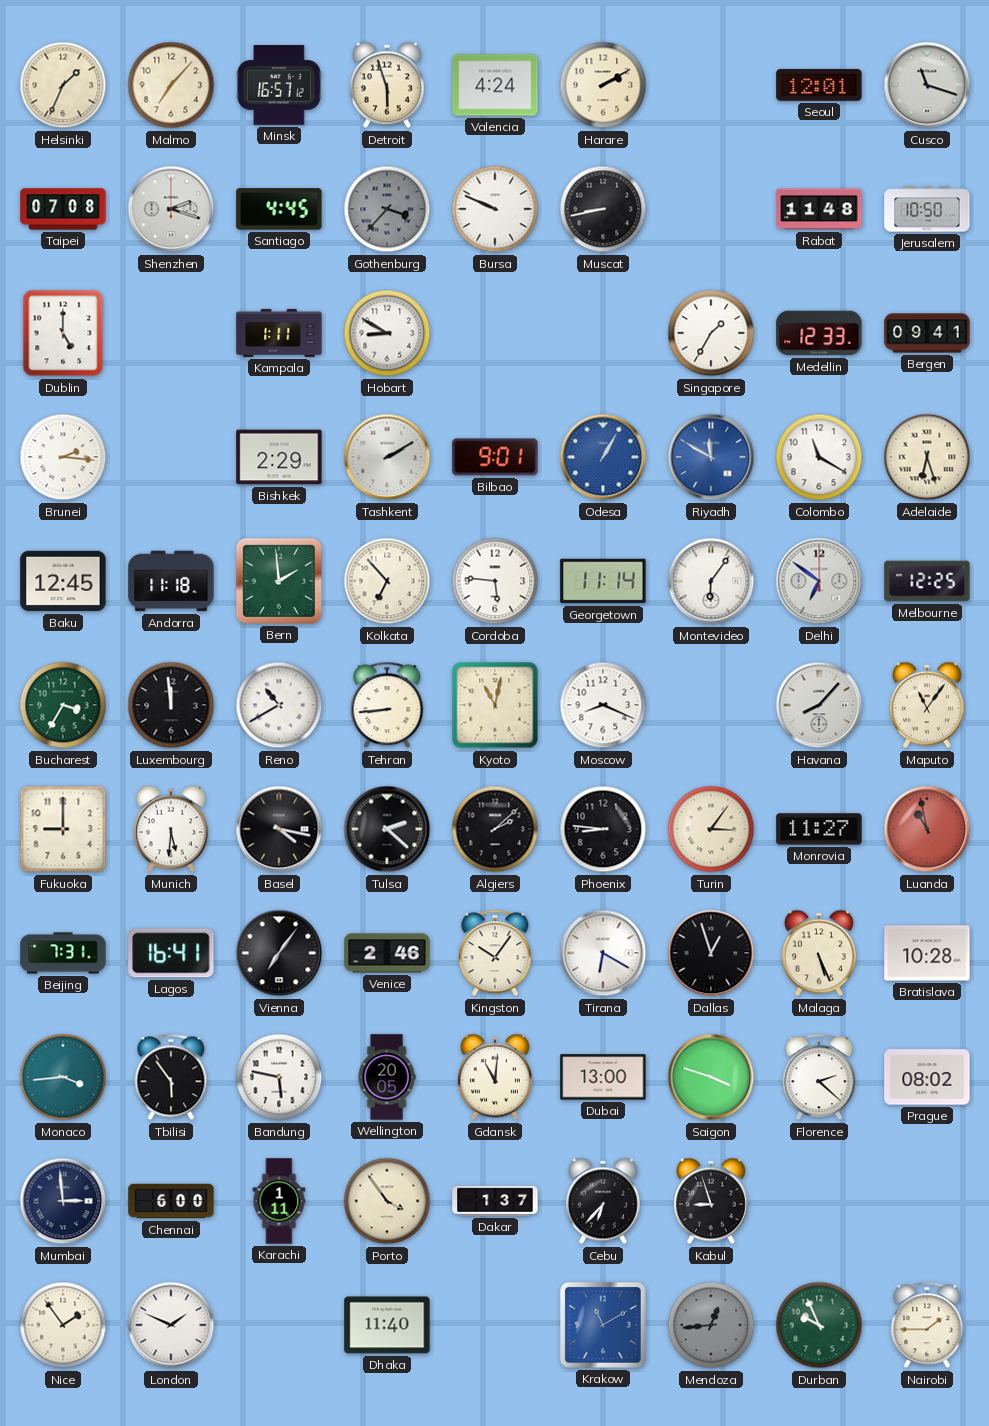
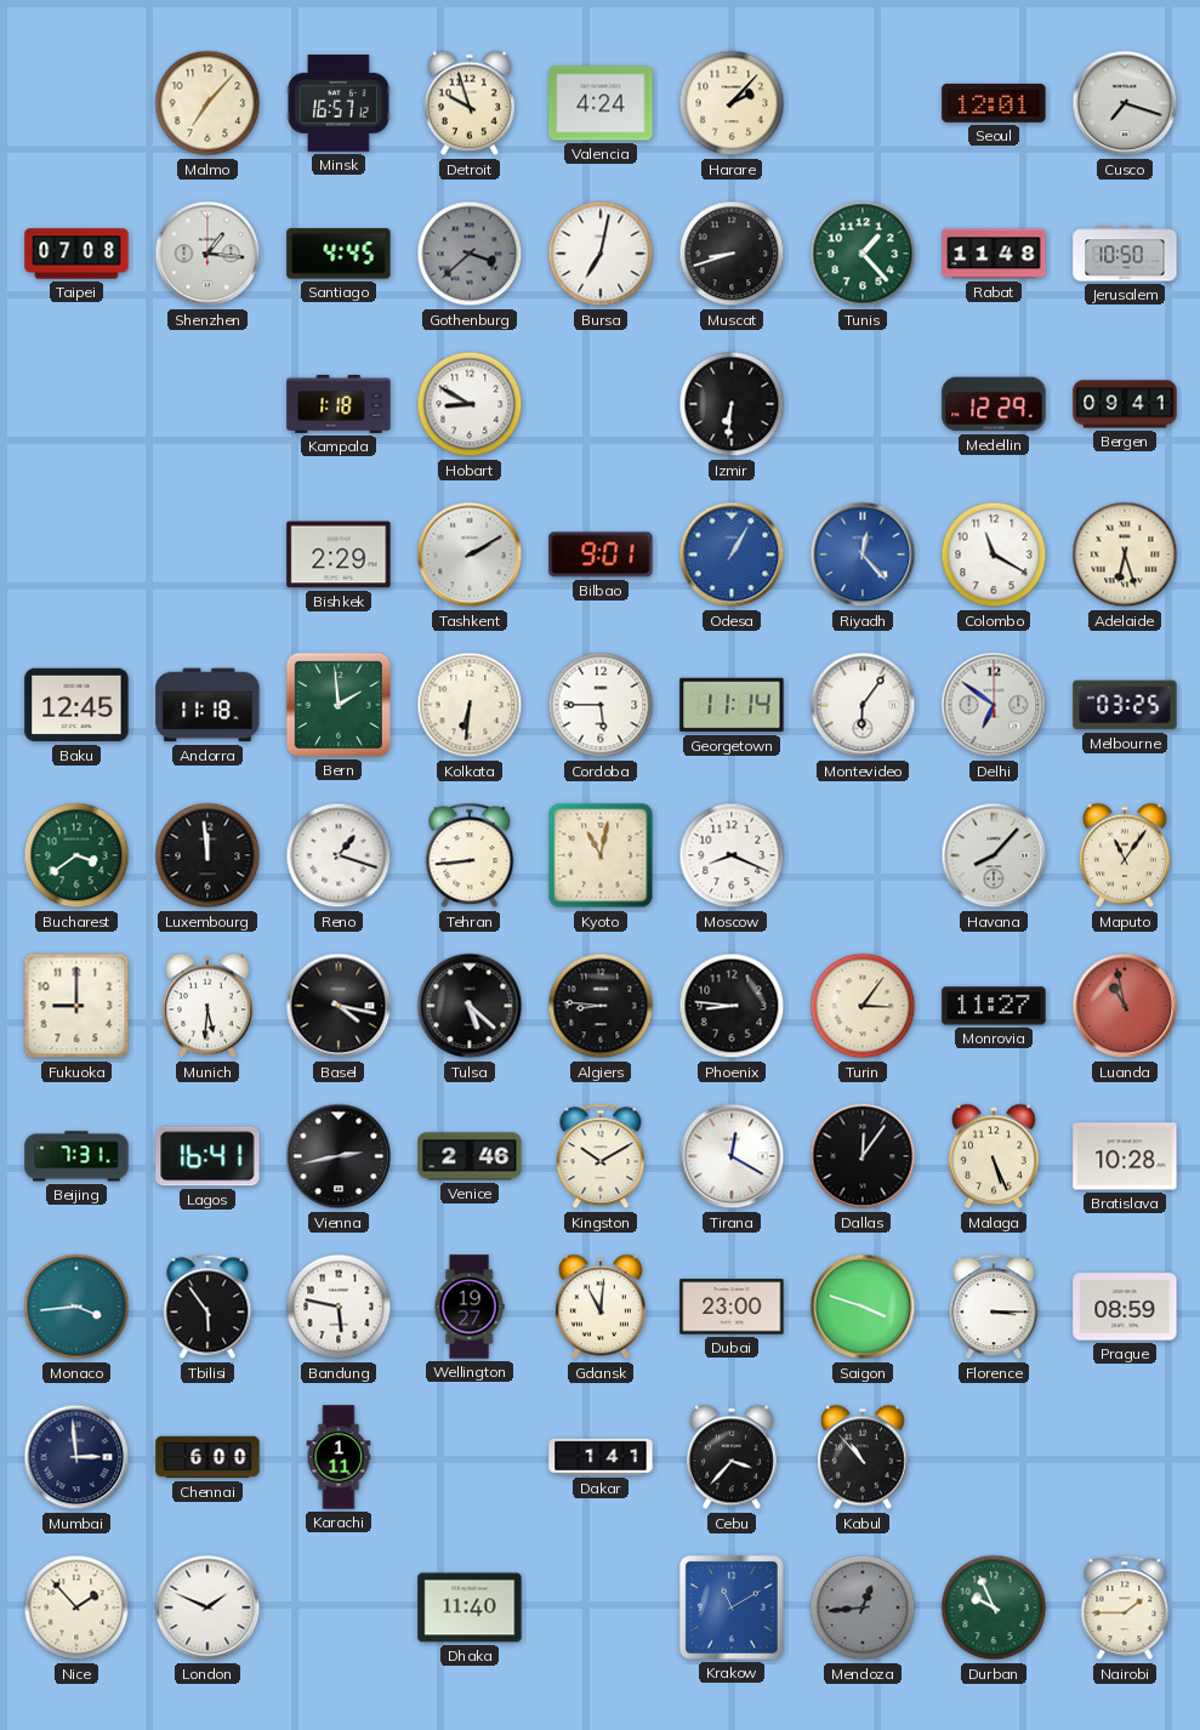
Helsinki: 1:34 -> none (63, 85)
Detroit: 5:57 -> 9:57 (470, 103)
Harare: 2:10 -> 2:07 (732, 103)
Cusco: 11:18 -> 7:18 (1125, 103)
Shenzhen: 2:18 -> 1:16 (207, 254)
Gothenburg: 3:37 -> 3:38 (470, 254)
Bursa: 9:49 -> 7:02 (601, 254)
Muscat: 8:43 -> 8:42 (732, 254)
Tunis: none -> 1:23 (863, 254)
Dublin: 5:00 -> none (63, 333)
Kampala: 1:11 -> 1:18 (339, 404)
Izmir: none -> 6:31 (732, 404)
Singapore: 1:35 -> none (711, 333)
Medellin: 12:33 -> 12:29 (994, 404)
Brunei: 2:16 -> none (63, 457)
Riyadh: 11:50 -> 12:23 (863, 554)
Kolkata: 6:53 -> 6:31 (470, 705)
Cordoba: 5:46 -> 5:45 (601, 705)
Melbourne: 12:25 -> 03:25 (1125, 705)
Bucharest: 3:35 -> 3:39 (76, 855)
Reno: 10:40 -> 1:18 (339, 855)
Tulsa: 2:22 -> 5:22 (470, 1006)
Algiers: 2:08 -> 8:46 (601, 1006)
Vienna: 7:06 -> 2:43 (339, 1156)
Kingston: 10:06 -> 10:10 (601, 1156)
Tirana: 6:20 -> 12:20 (732, 1156)
Dallas: 12:57 -> 12:06 (863, 1156)
Wellington: 20:05 -> 19:27 (470, 1307)
Dubai: 13:00 -> 23:00 (732, 1307)
Florence: 2:22 -> 3:15 (994, 1307)
Prague: 08:02 -> 08:59 (1125, 1307)
Porto: 3:54 -> none (387, 1201)
Dakar: 1:37 -> 1:41 (601, 1457)
Cebu: 6:37 -> 3:37 (732, 1457)
Kabul: 8:57 -> 10:53 (863, 1457)
Nice: 1:54 -> 1:53 (76, 1607)
